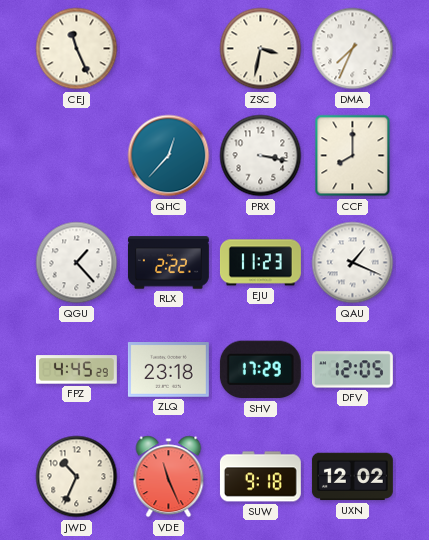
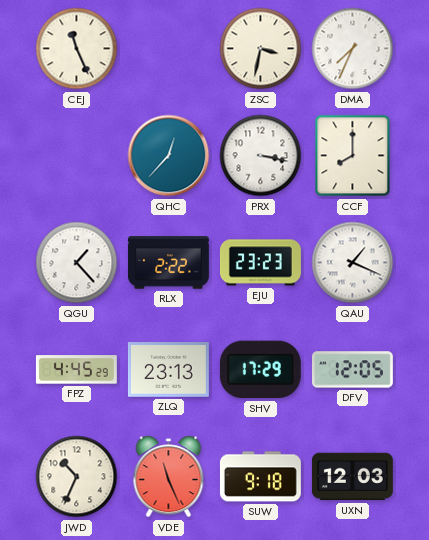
EJU: 11:23 -> 23:23 (260, 263)
ZLQ: 23:18 -> 23:13 (168, 370)
UXN: 12:02 -> 12:03 (352, 477)
